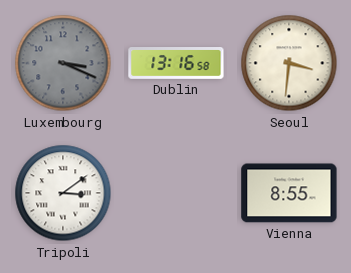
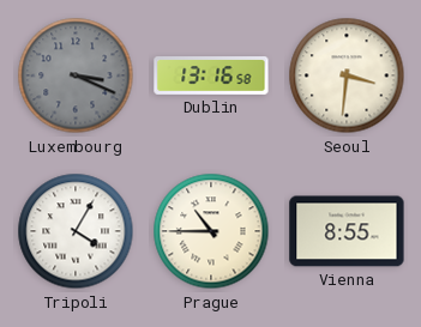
Tripoli: 3:09 -> 4:05 (76, 231)
Prague: none -> 10:45 (211, 231)
